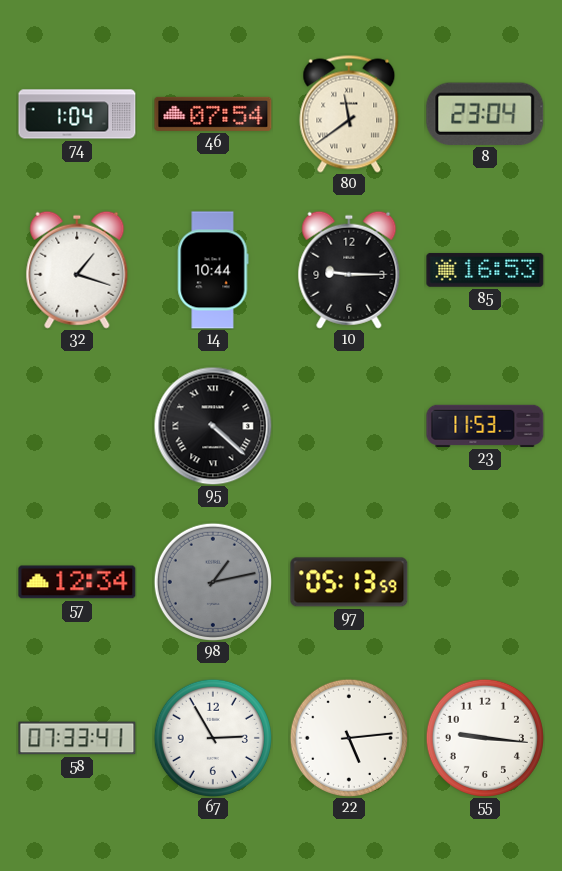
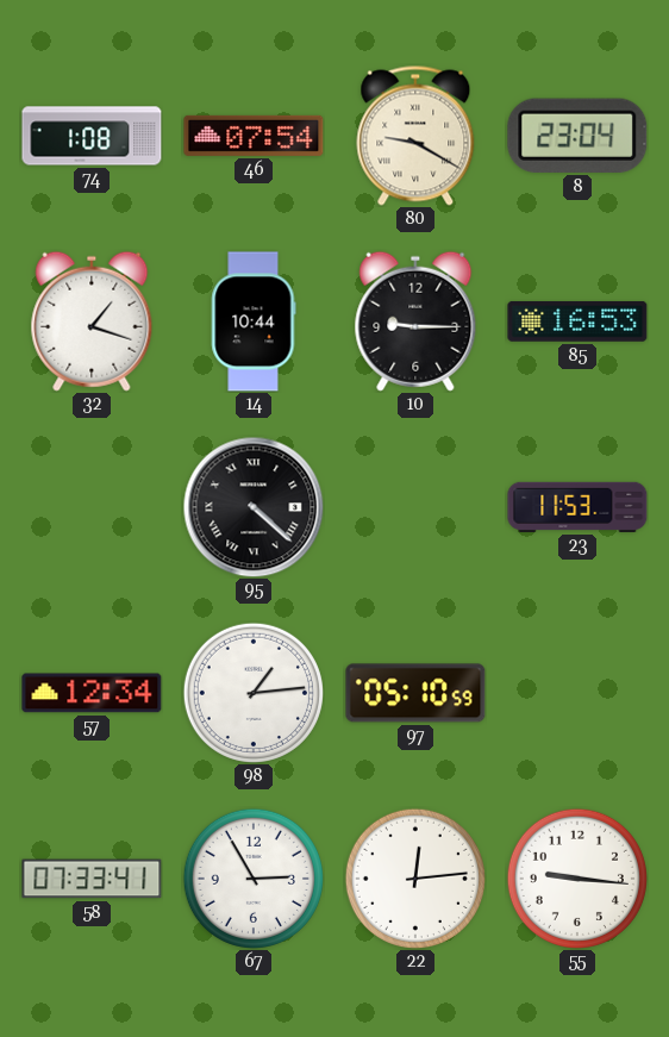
74: 1:04 -> 1:08 (92, 136)
80: 11:39 -> 9:20 (415, 136)
98: 1:13 -> 1:14 (254, 693)
98 dial: grey -> white (254, 693)
97: 05:13 -> 05:10 (415, 693)
22: 5:14 -> 12:14 (415, 879)
